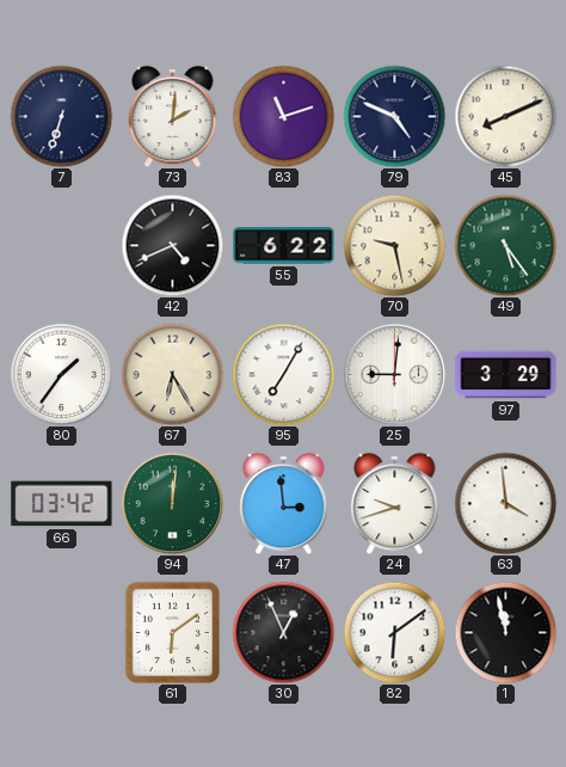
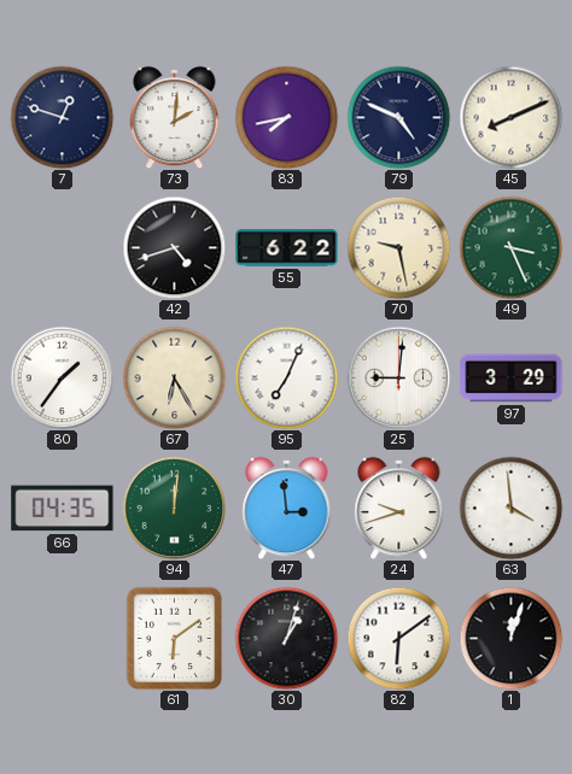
7: 6:33 -> 12:48 (62, 117)
83: 11:12 -> 7:43 (286, 117)
42: 4:41 -> 4:42 (174, 247)
49: 5:24 -> 3:26 (510, 247)
95: 7:05 -> 7:04 (286, 377)
66: 03:42 -> 04:35 (63, 509)
30: 12:56 -> 1:03 (286, 638)
1: 11:58 -> 12:03 (510, 638)
